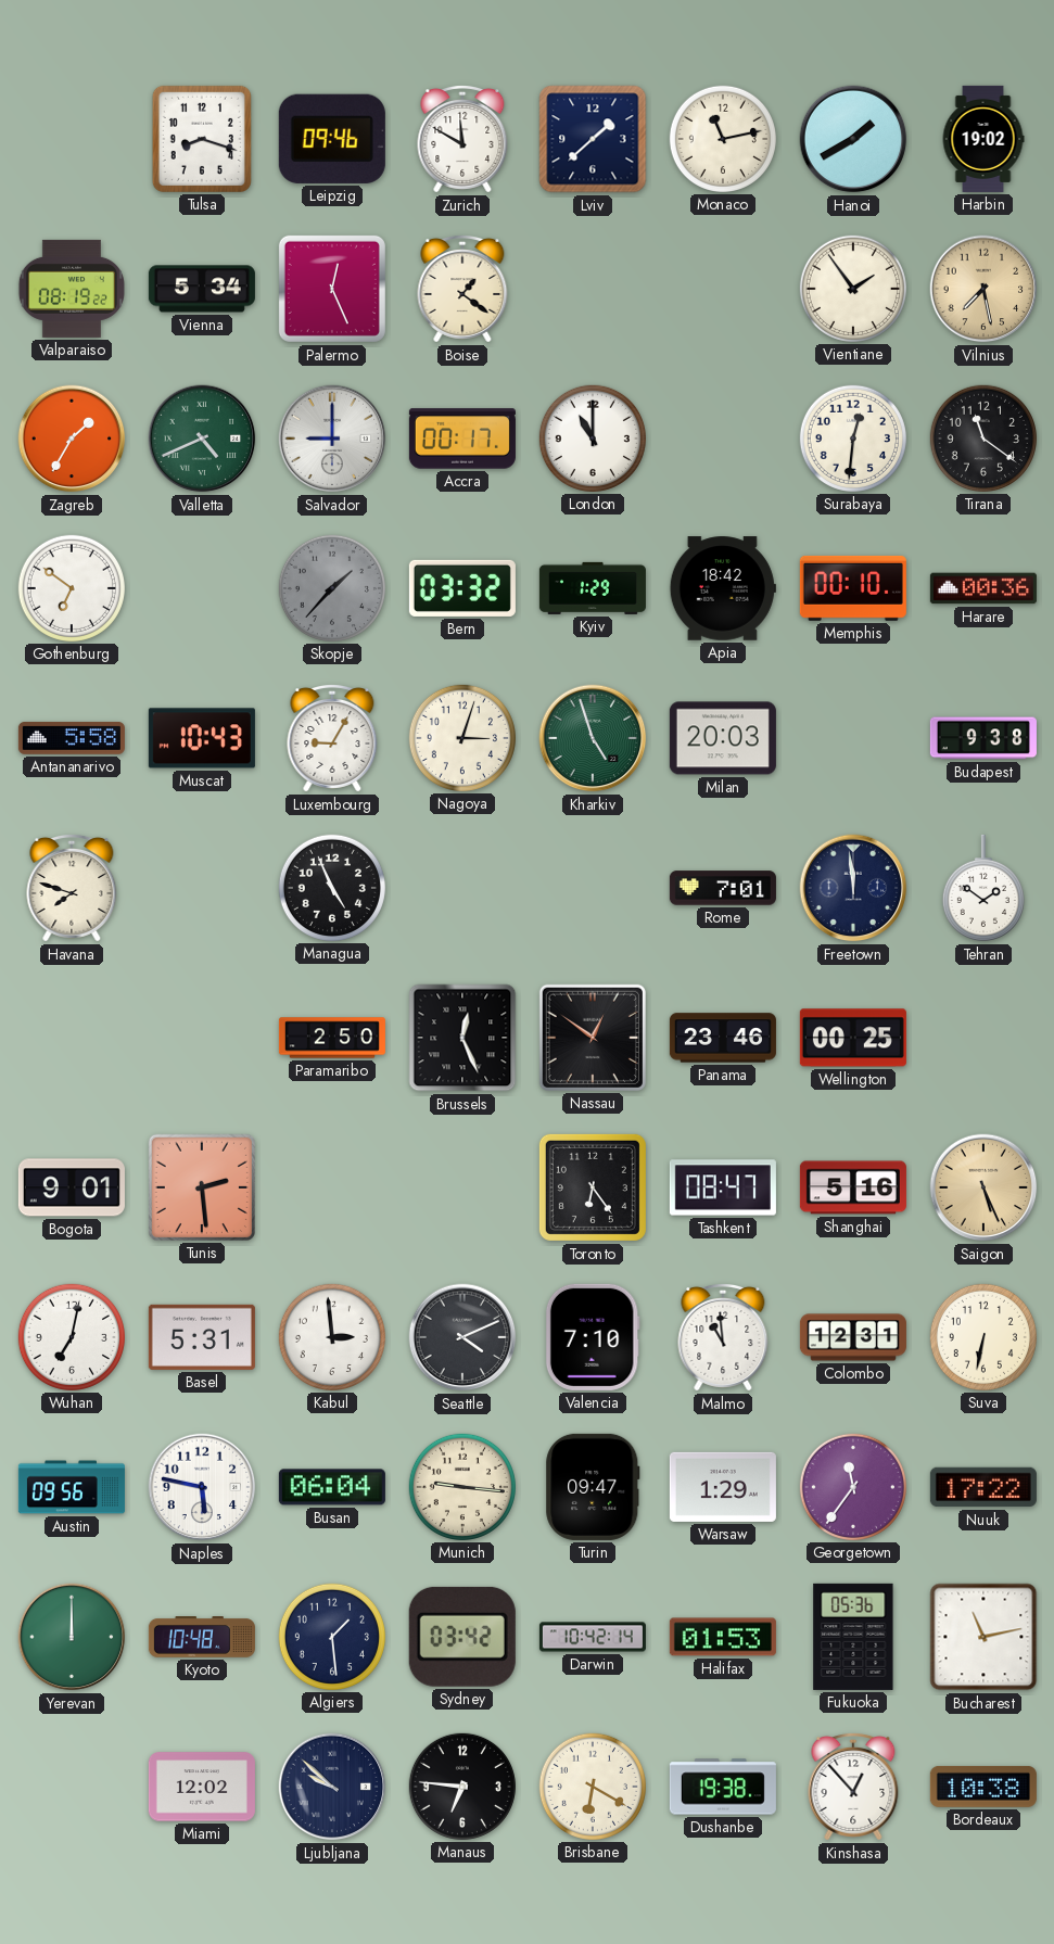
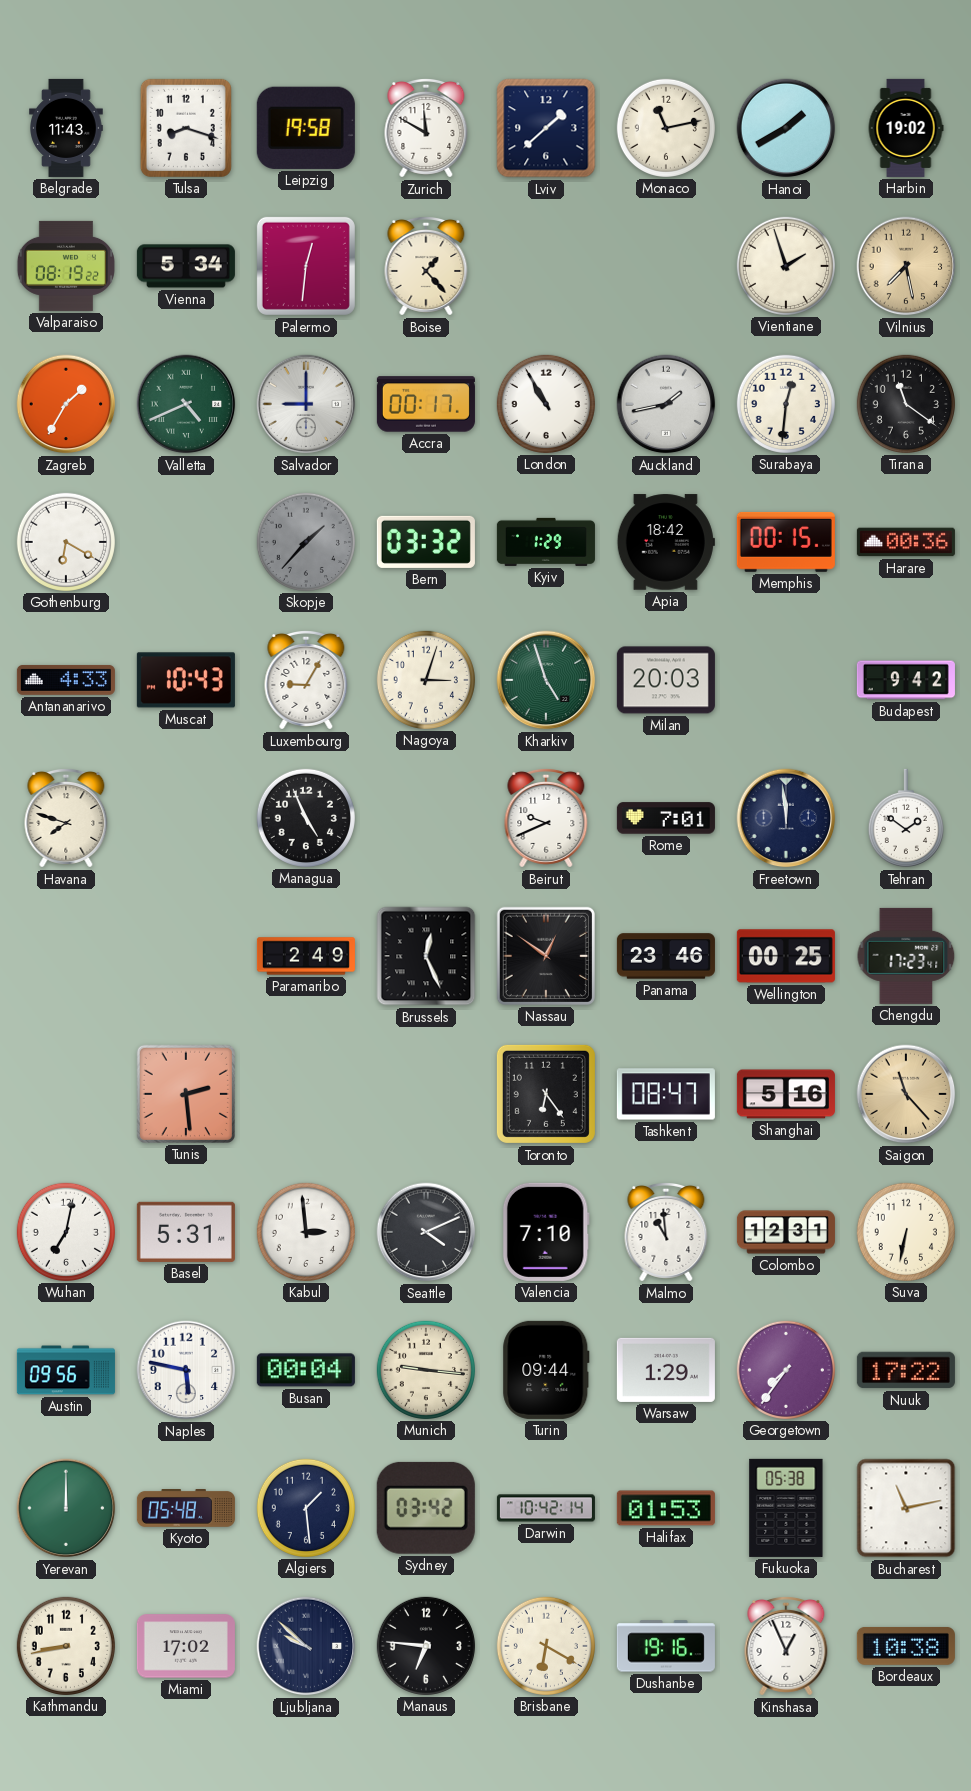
Belgrade: none -> 11:43 (66, 128)
Leipzig: 09:46 -> 19:58 (306, 128)
Palermo: 12:26 -> 12:31 (306, 266)
Boise: 1:21 -> 1:23 (426, 266)
Vientiane: 1:54 -> 1:57 (786, 266)
London: 11:00 -> 10:55 (546, 404)
Auckland: none -> 1:43 (666, 404)
Gothenburg: 6:51 -> 6:20 (66, 542)
Memphis: 00:10 -> 00:15 (786, 542)
Antananarivo: 5:58 -> 4:33 (66, 680)
Budapest: 9:38 -> 9:42 (906, 680)
Beirut: none -> 9:41 (546, 818)
Paramaribo: 2:50 -> 2:49 (306, 956)
Chengdu: none -> 17:23 (906, 956)
Bogota: 9:01 -> none (72, 1187)
Saigon: 5:26 -> 11:23 (906, 1094)
Busan: 06:04 -> 00:04 (306, 1370)
Turin: 09:47 -> 09:44 (546, 1370)
Georgetown: 11:36 -> 7:36 (786, 1370)
Kyoto: 10:48 -> 05:48 (186, 1509)
Fukuoka: 05:36 -> 05:38 (786, 1508)
Kathmandu: none -> 8:43 (66, 1646)
Miami: 12:02 -> 17:02 (186, 1646)
Dushanbe: 19:38 -> 19:16 (666, 1646)
Kinshasa: 12:53 -> 12:56 (786, 1646)
